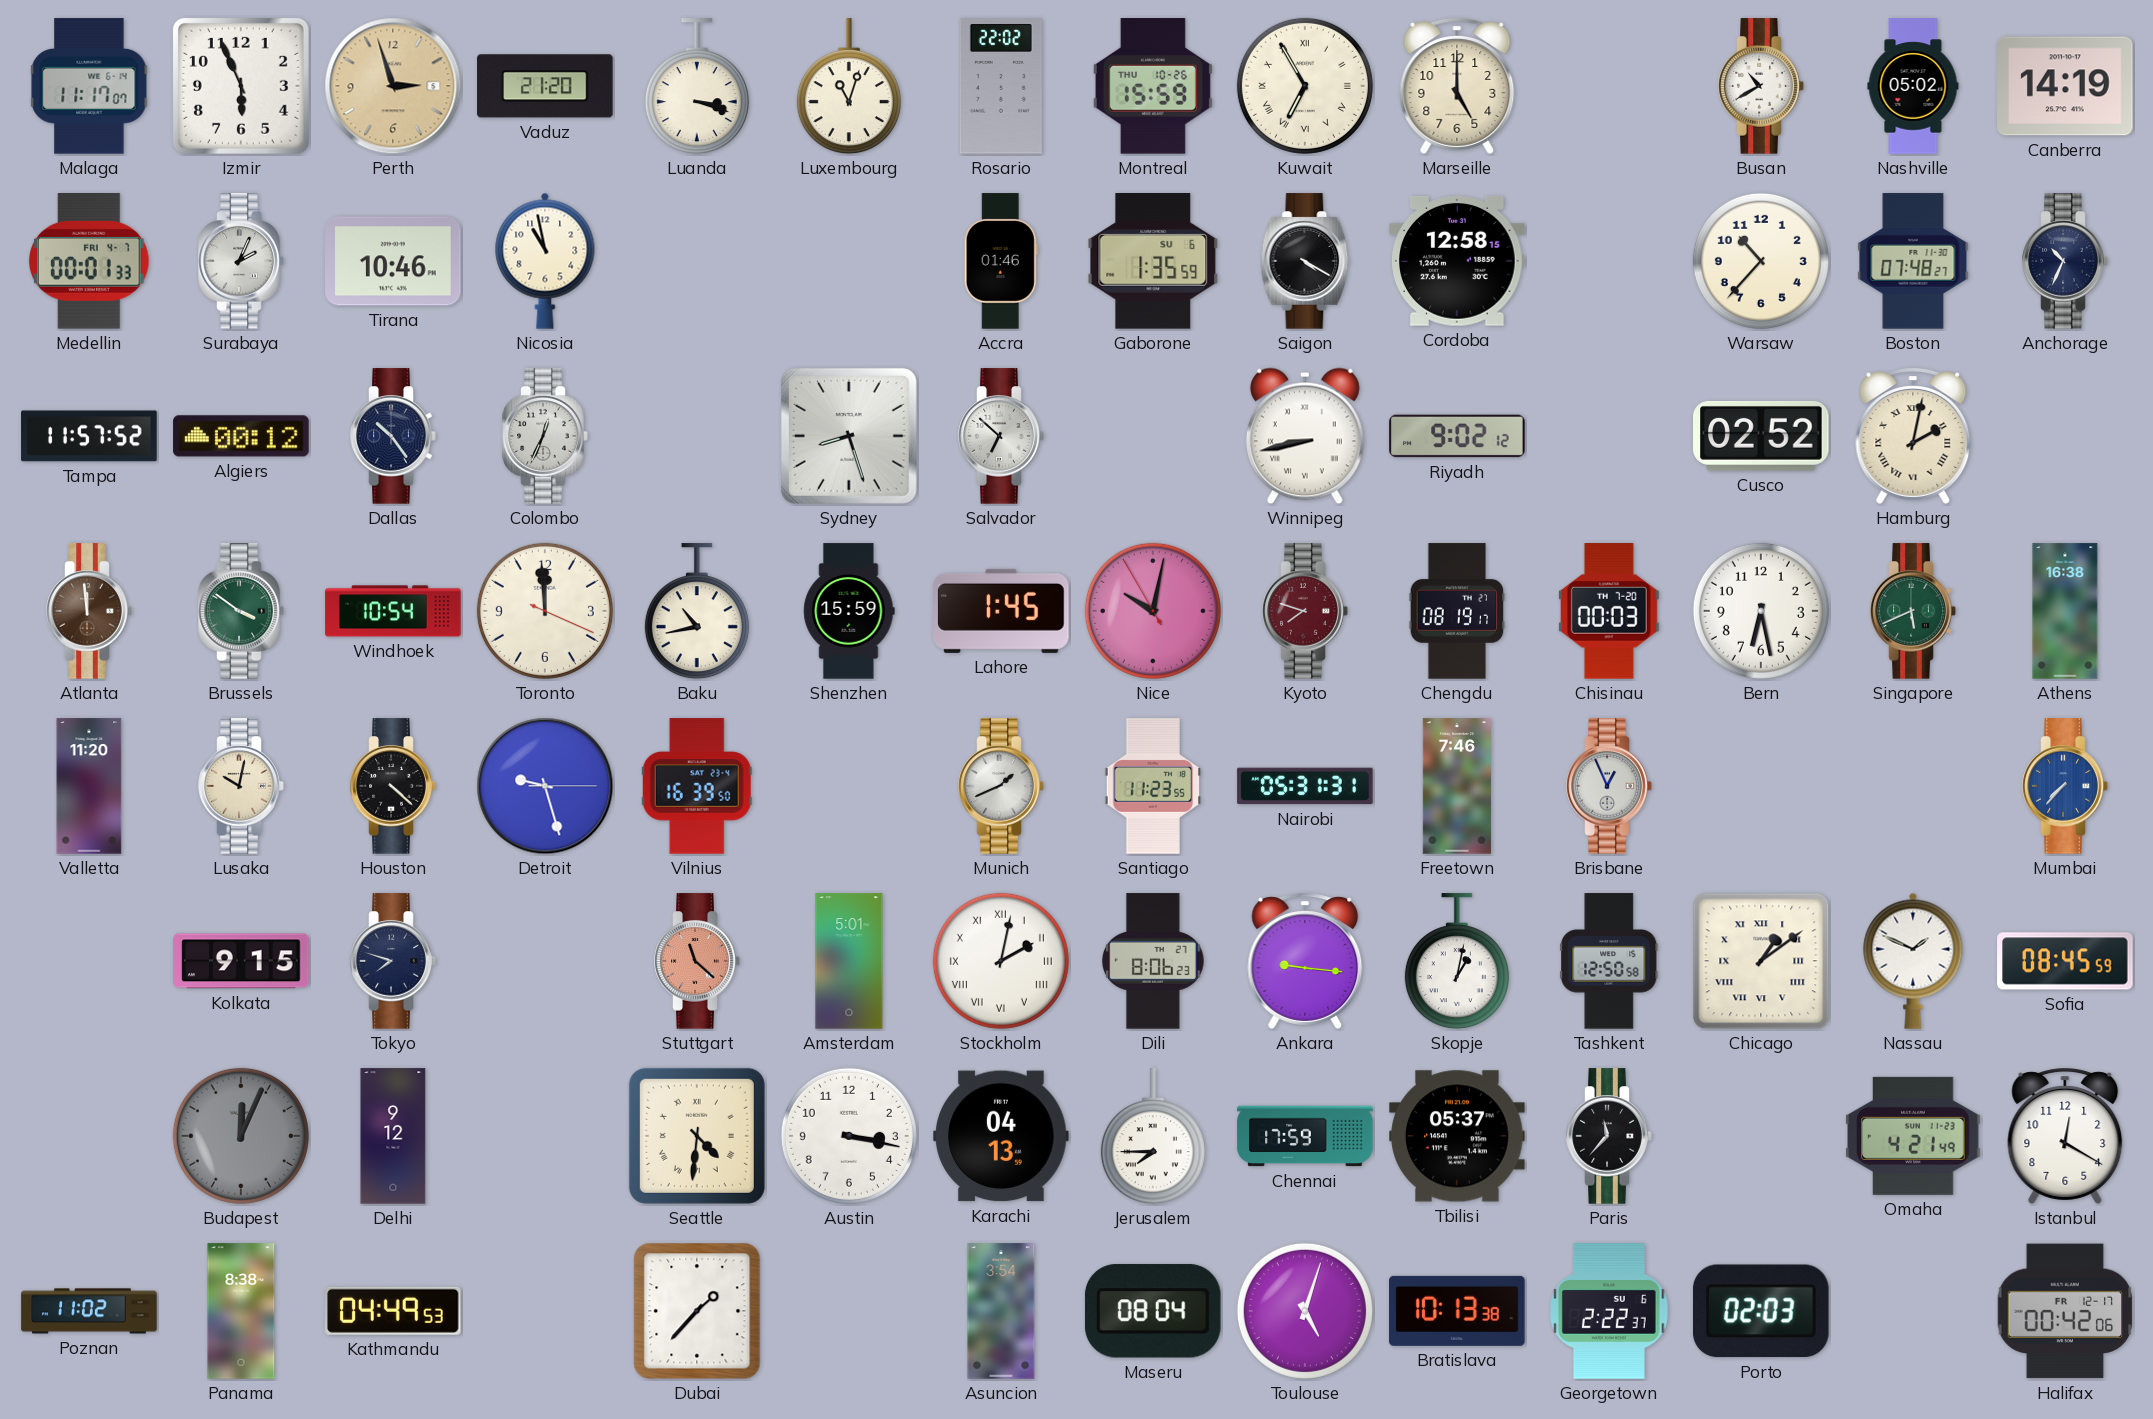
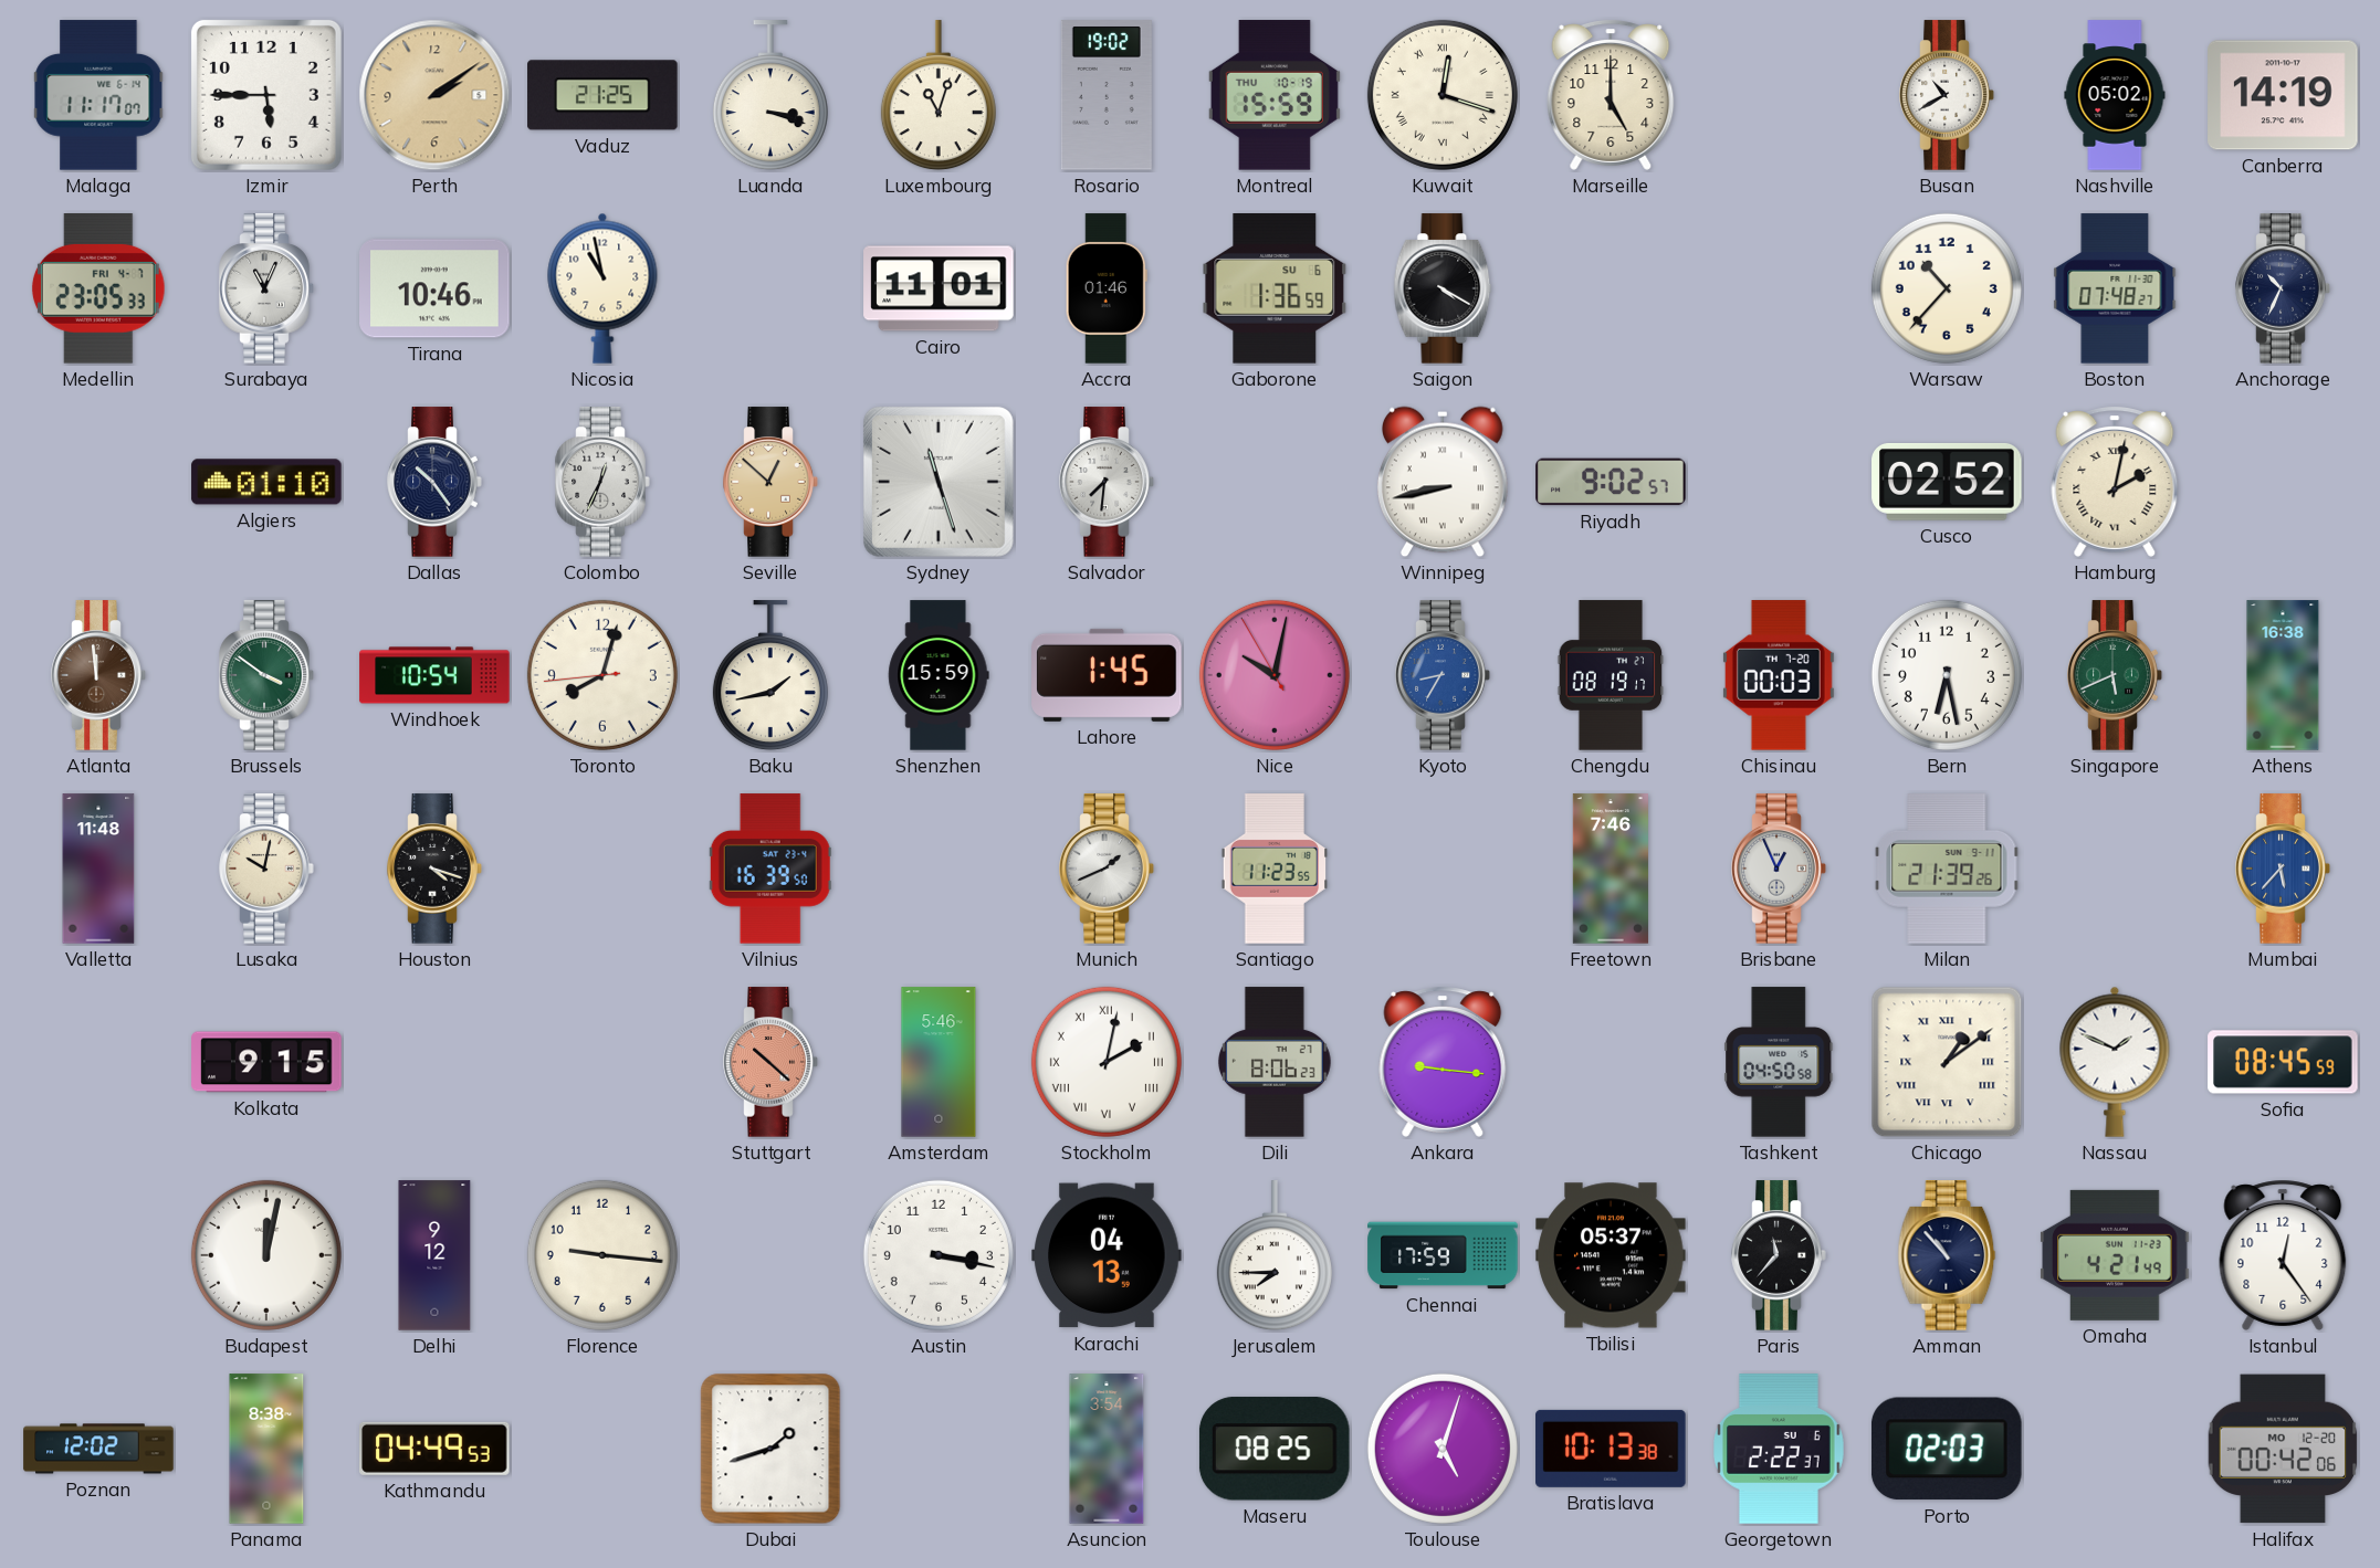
Izmir: 5:56 -> 5:45 (266, 95)
Perth: 2:57 -> 2:09 (434, 95)
Vaduz: 21:20 -> 21:25 (602, 95)
Rosario: 22:02 -> 19:02 (1107, 95)
Montreal date: THU 10-26 -> THU 10-19 (1275, 95)
Kuwait: 6:55 -> 12:18 (1443, 95)
Medellin: 00:01 -> 23:05 (98, 290)
Surabaya: 2:04 -> 11:04 (266, 288)
Cairo: none -> 11:01 (939, 288)
Gaborone: 1:35 -> 1:36 (1275, 288)
Cordoba: 12:58 -> none (1457, 261)
Tampa: 11:57 -> none (89, 436)
Algiers: 00:12 -> 01:10 (266, 482)
Seville: none -> 12:52 (770, 482)
Sydney: 8:27 -> 11:27 (939, 482)
Salvador: 6:52 -> 7:31 (1107, 482)
Riyadh: 9:02:12 -> 9:02:57 (1611, 482)
Toronto: 11:59 -> 8:02 (602, 675)
Baku: 10:43 -> 1:43 (770, 676)
Kyoto: 7:48 -> 8:35 (1443, 675)
Kyoto dial: burgundy -> blue (1443, 675)
Valletta: 11:20 -> 11:48 (98, 869)
Houston: 4:22 -> 4:18 (434, 869)
Detroit: 9:27 -> none (545, 786)
Nairobi: 05:31 -> none (1305, 786)
Milan: none -> 21:39 (1947, 869)
Mumbai: 7:37 -> 5:37 (2283, 869)
Tokyo: 7:48 -> none (393, 961)
Stuttgart: 11:22 -> 10:22 (770, 1062)
Amsterdam: 5:01 -> 5:46 (939, 1062)
Skopje: 1:02 -> none (1457, 962)
Tashkent: 12:50 -> 04:50 (1779, 1062)
Budapest: 12:04 -> 12:02 (266, 1255)
Budapest dial: grey -> white (266, 1255)
Florence: none -> 9:16 (602, 1255)
Seattle: 4:31 -> none (697, 1136)
Amman: none -> 10:53 (1947, 1255)
Istanbul: 12:20 -> 12:24 (2283, 1255)
Poznan: 11:02 -> 12:02 (98, 1449)
Dubai: 1:37 -> 1:42 (770, 1449)
Maseru: 08:04 -> 08:25 (1275, 1449)
Halifax date: FR 12-17 -> MO 12-20 (2283, 1449)
